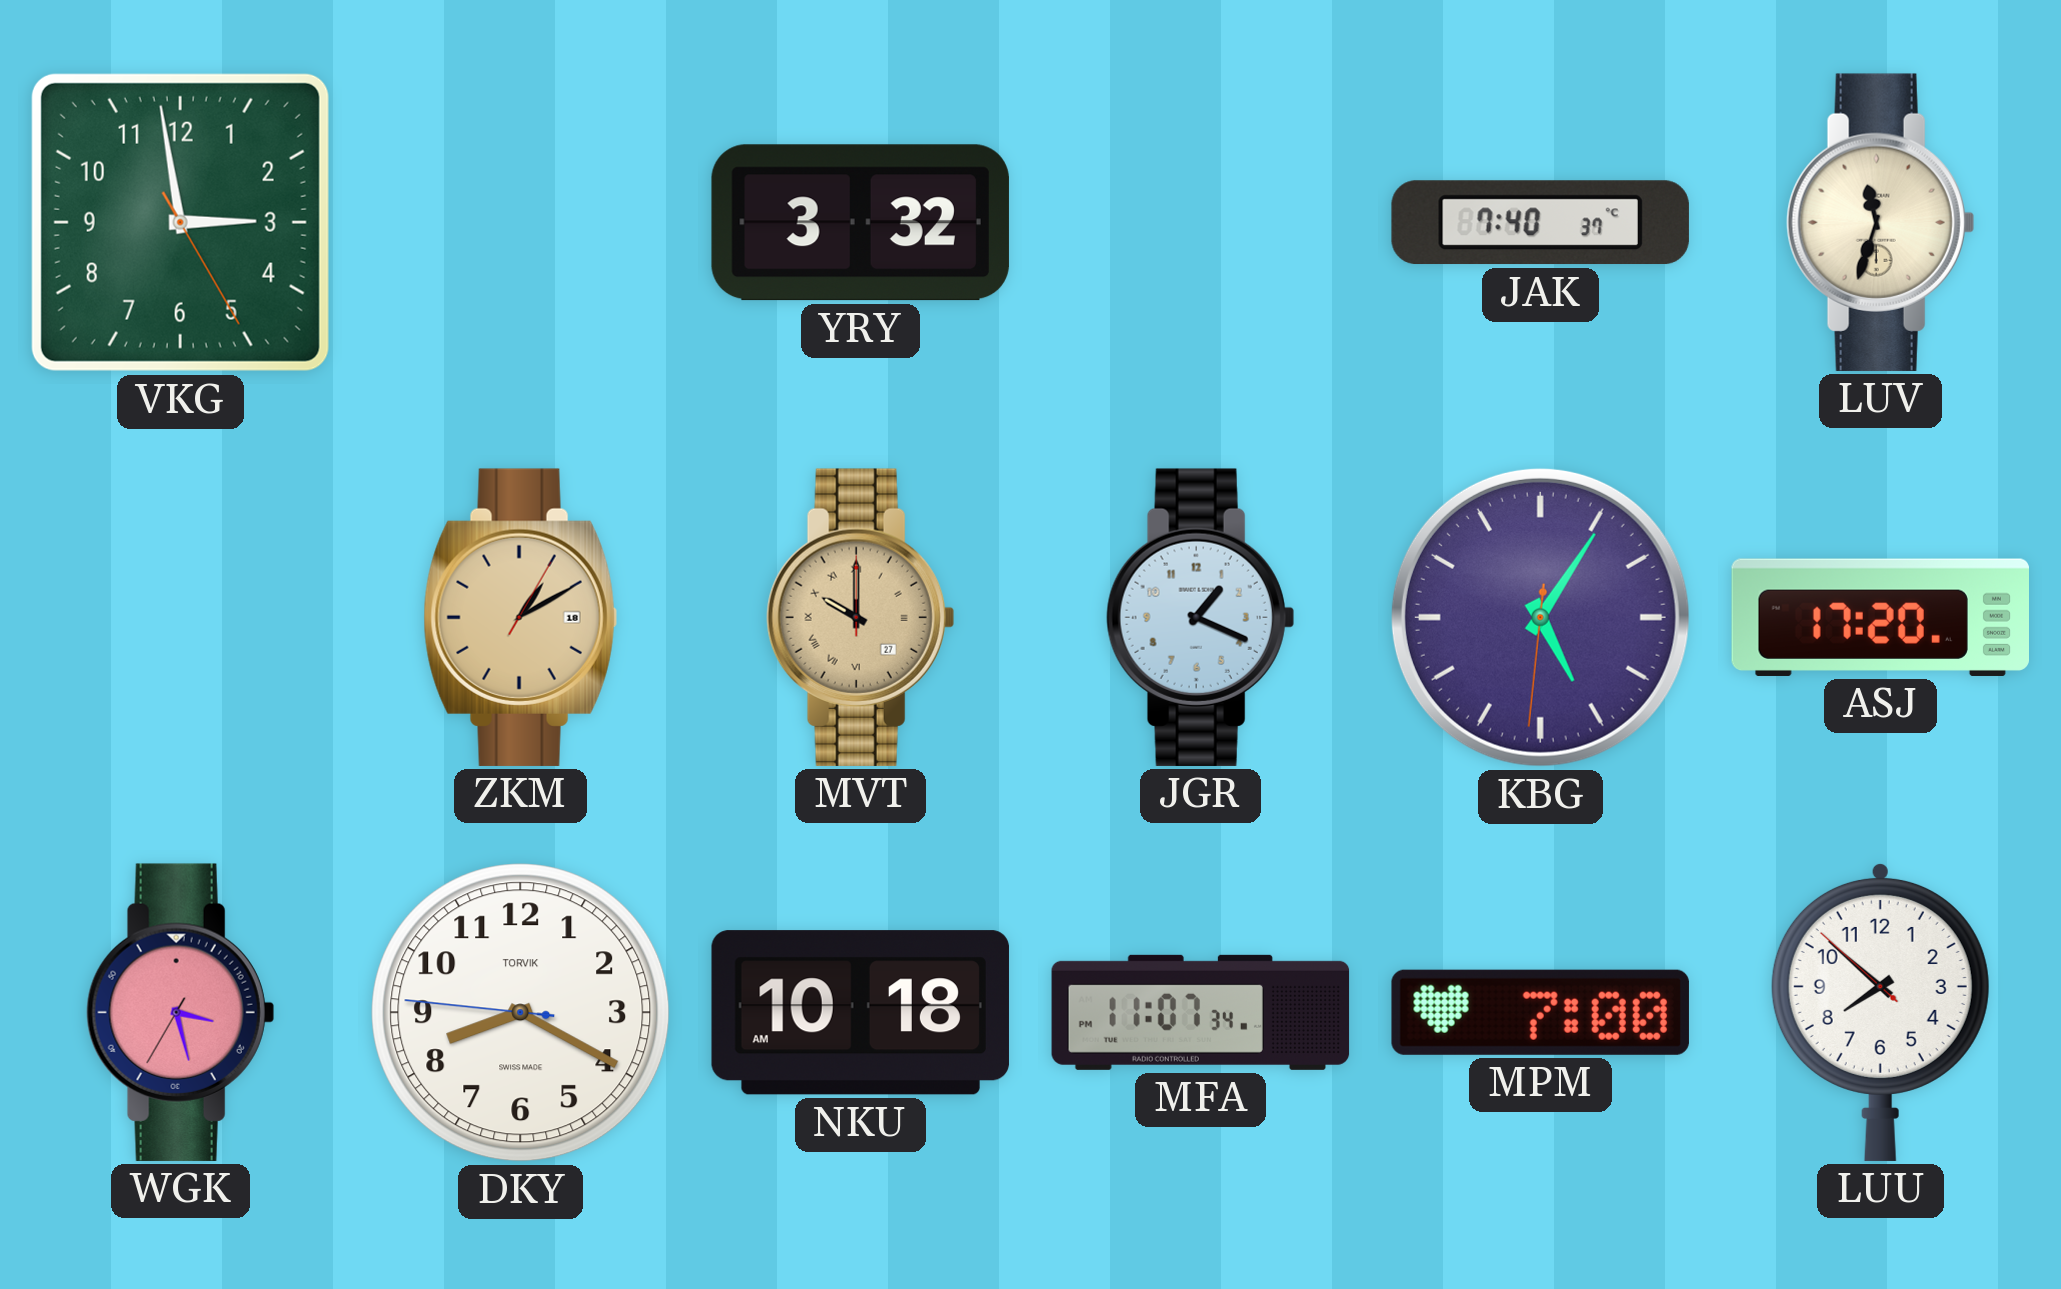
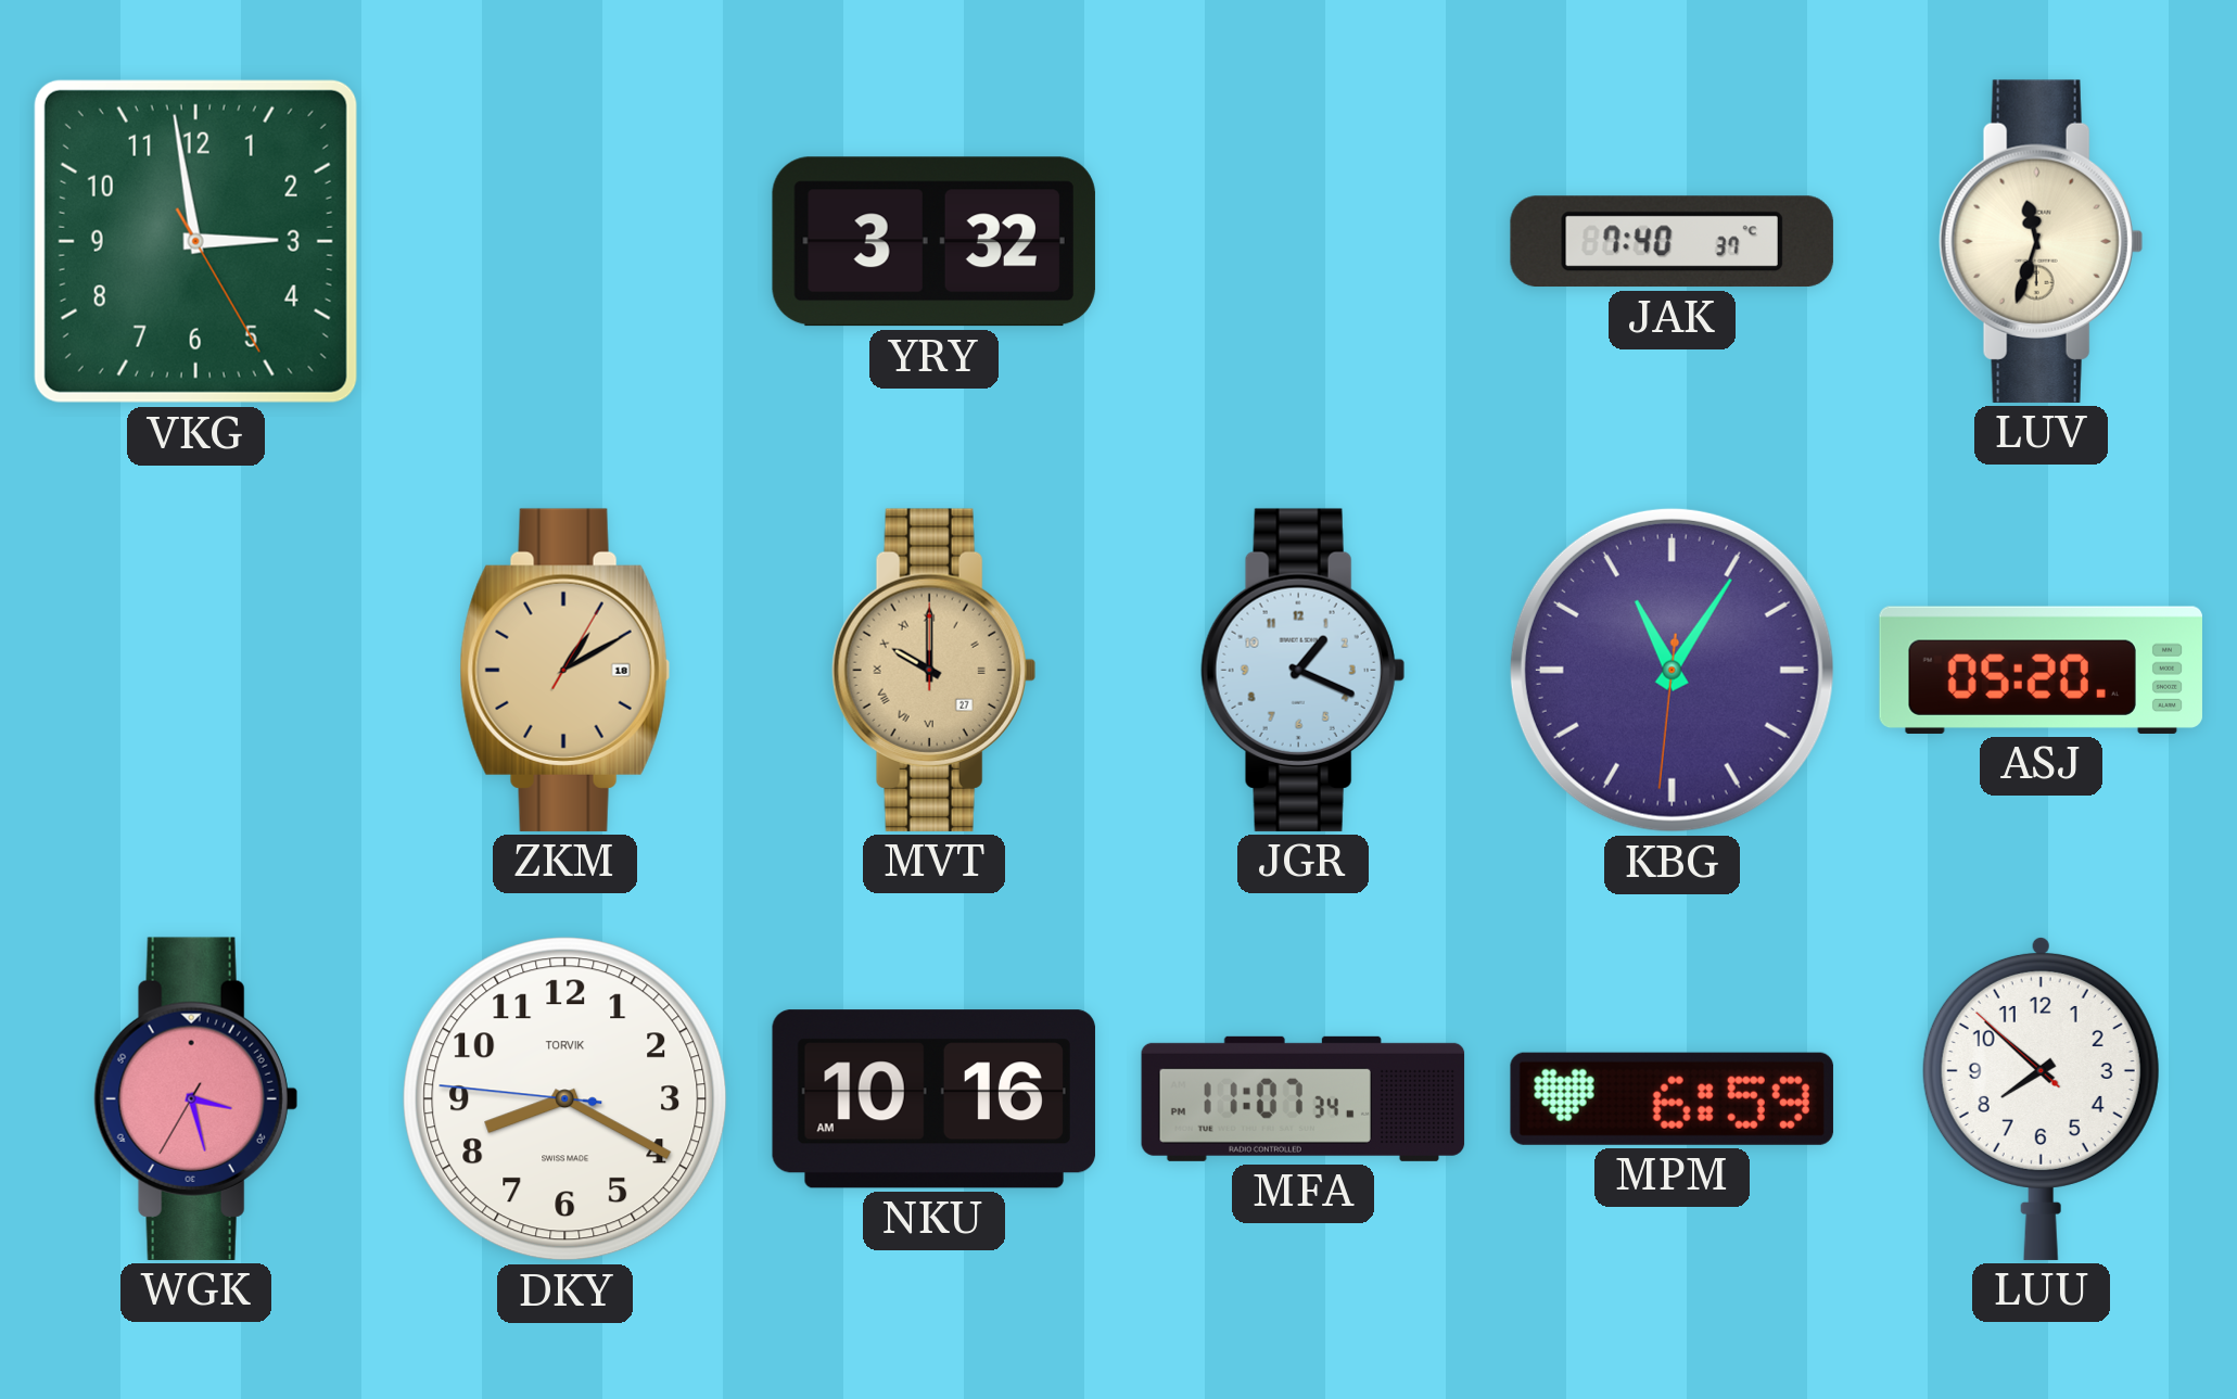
KBG: 5:05 -> 11:05 (1672, 670)
ASJ: 17:20 -> 05:20 (2041, 670)
NKU: 10:18 -> 10:16 (933, 1099)
MPM: 7:00 -> 6:59 (1672, 1098)
